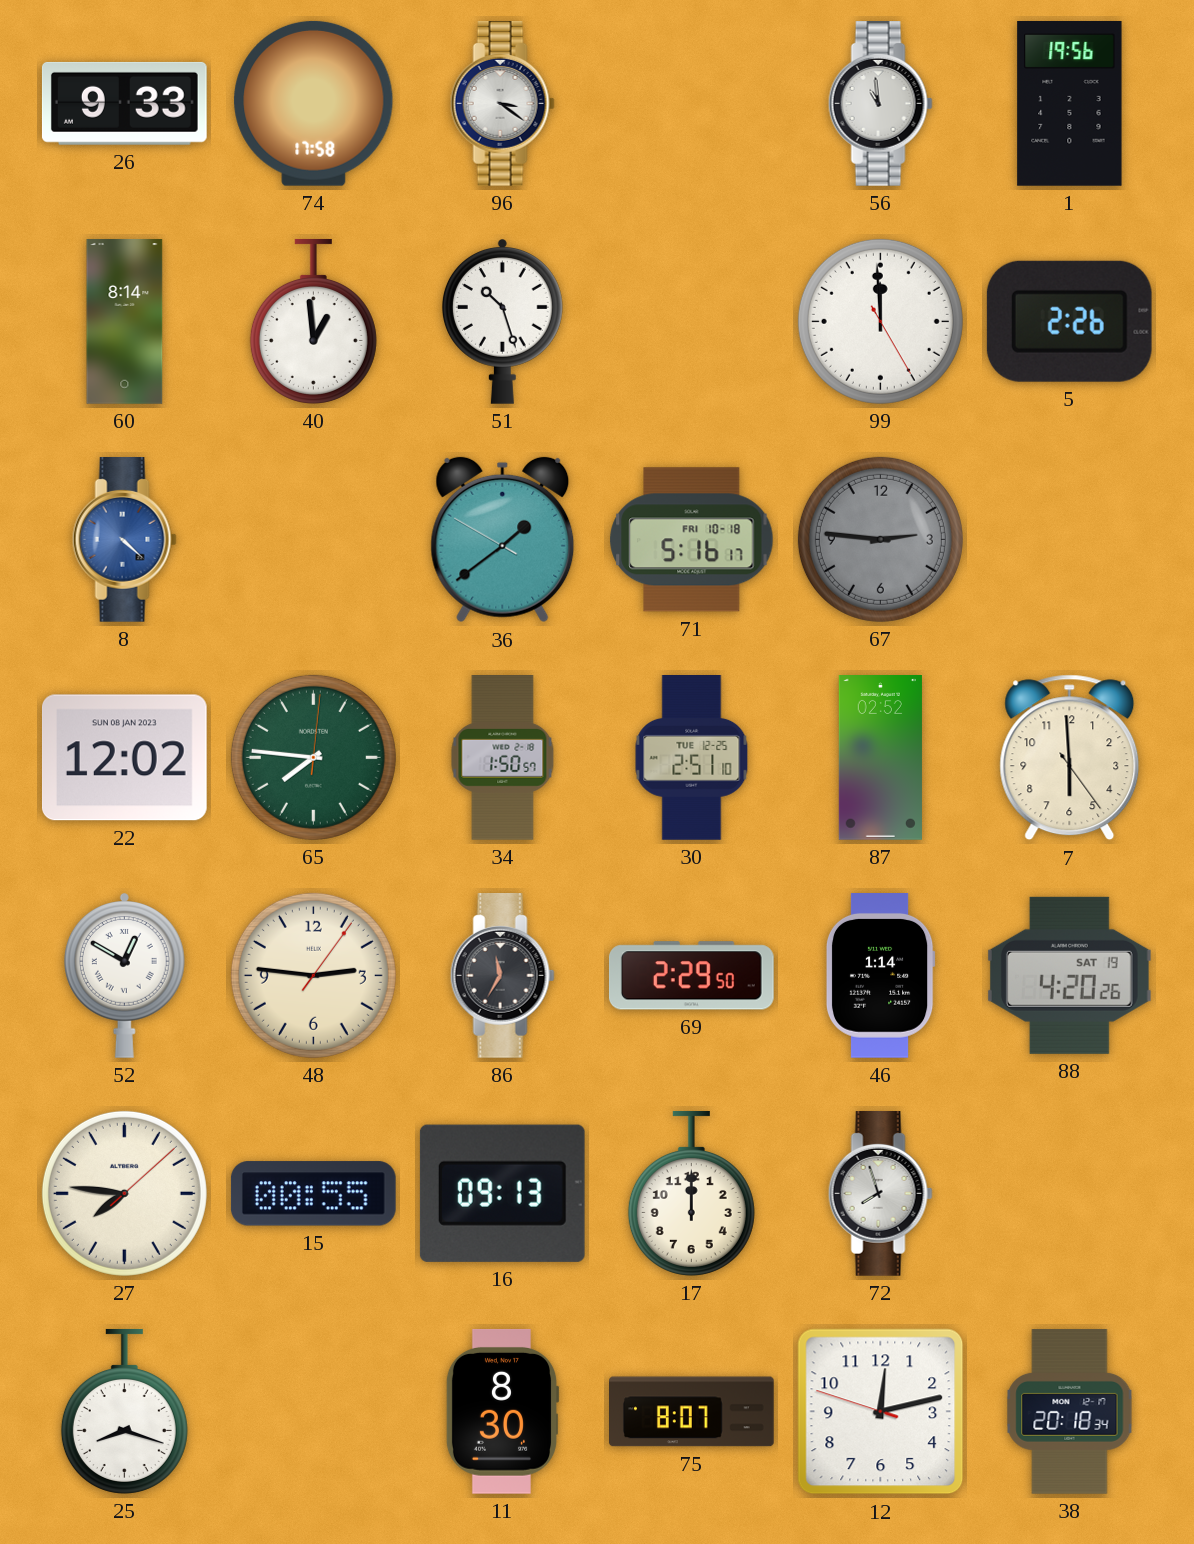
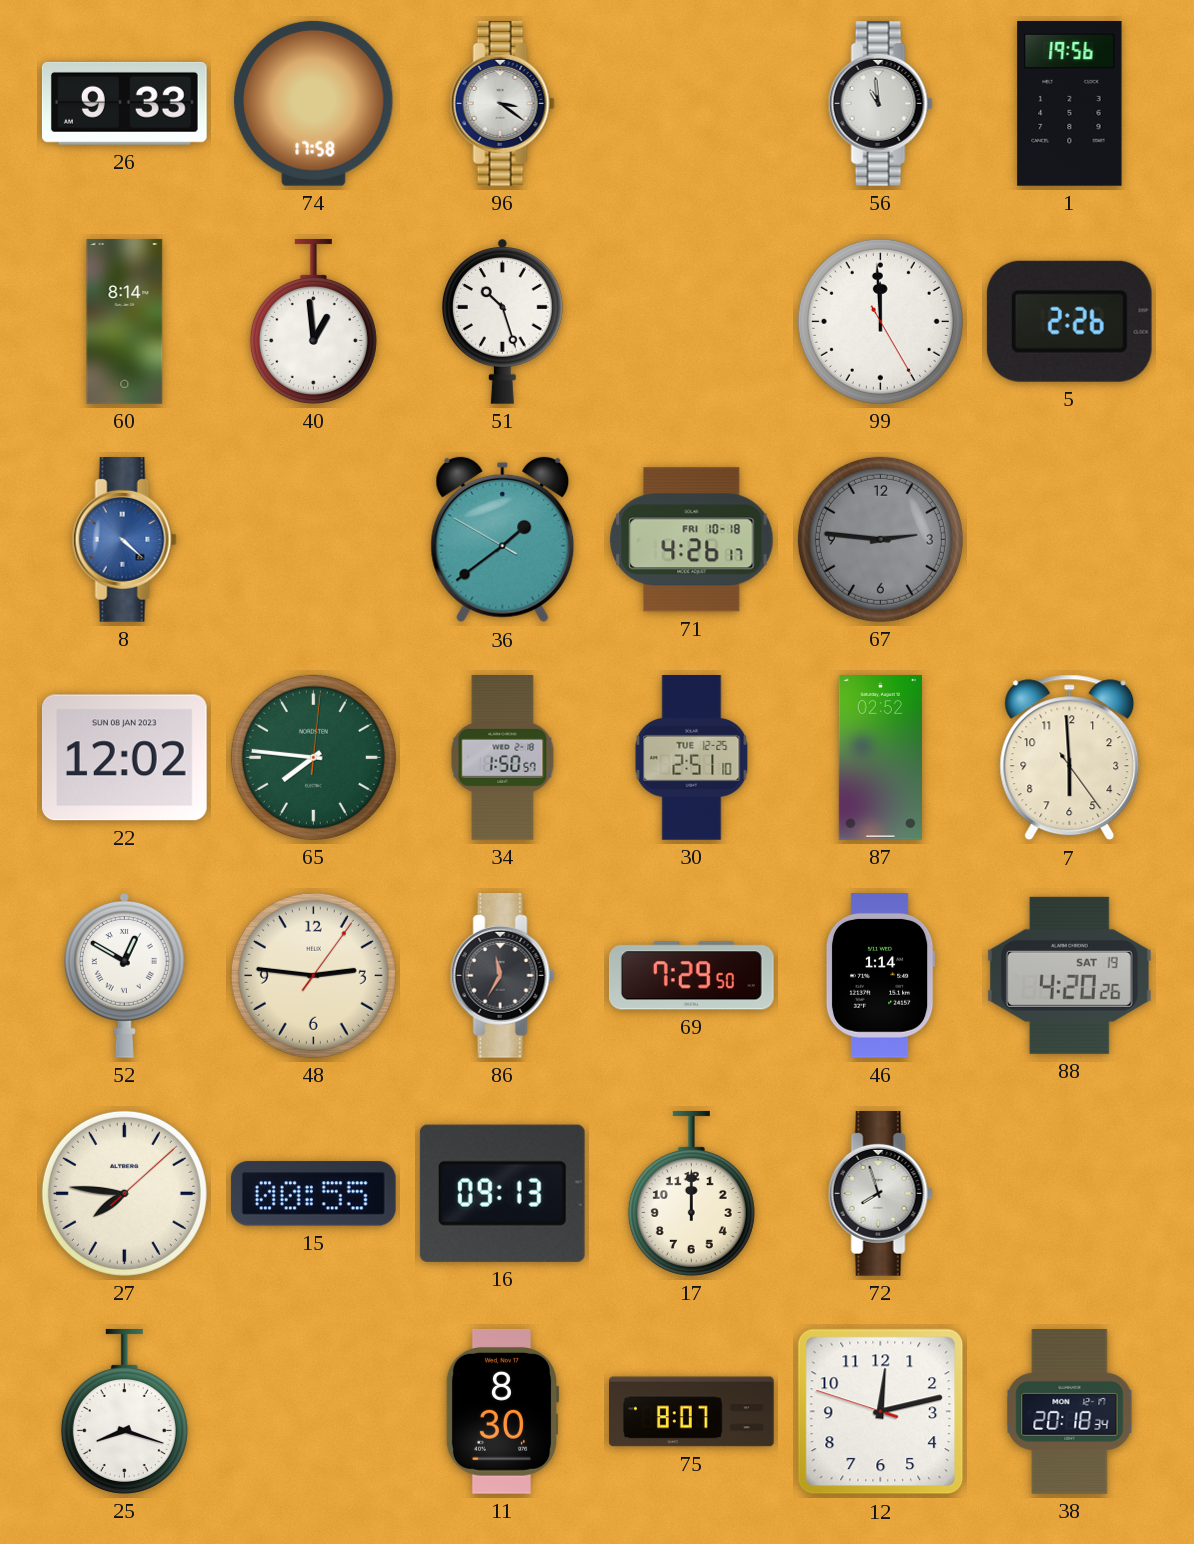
71: 5:16 -> 4:26 (692, 540)
69: 2:29 -> 7:29 (691, 976)
